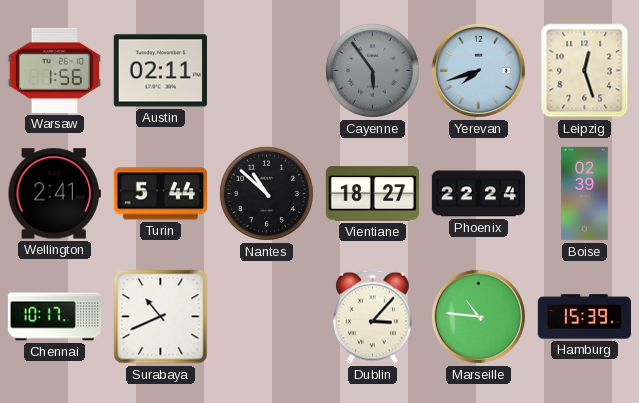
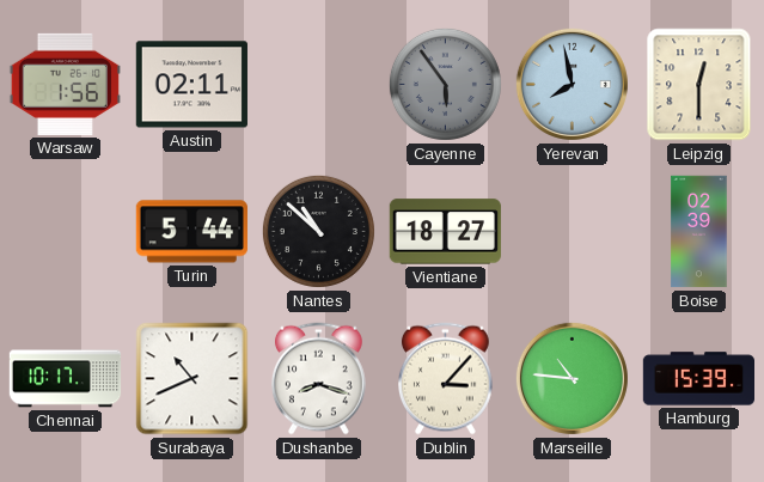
Yerevan: 7:42 -> 7:58 (572, 84)
Leipzig: 12:27 -> 12:30 (699, 85)
Wellington: 2:41 -> none (54, 194)
Phoenix: 22:24 -> none (478, 194)
Dushanbe: none -> 8:18 (319, 379)
